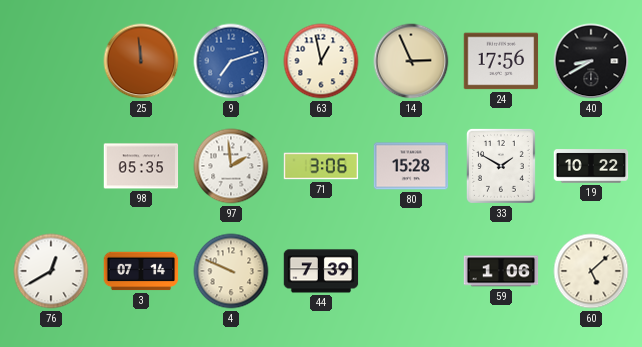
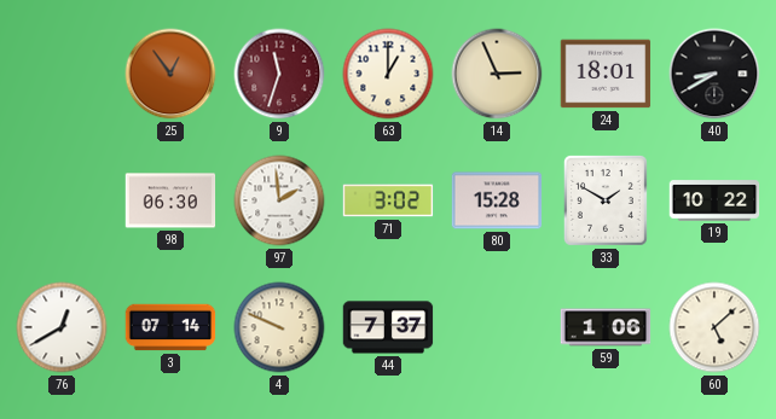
25: 11:59 -> 12:54 (170, 74)
9: 7:12 -> 11:33 (279, 74)
9 dial: blue -> burgundy (279, 74)
63: 12:58 -> 1:00 (388, 74)
24: 17:56 -> 18:01 (606, 74)
98: 05:35 -> 06:30 (170, 200)
71: 3:06 -> 3:02 (388, 200)
44: 7:39 -> 7:37 (388, 327)
